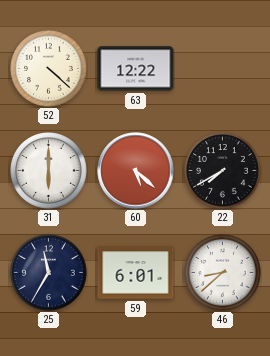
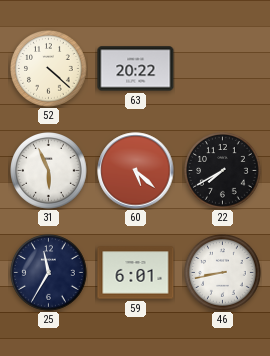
63: 12:22 -> 20:22 (136, 69)
31: 6:00 -> 5:56 (49, 171)
46: 8:38 -> 8:43 (223, 273)
